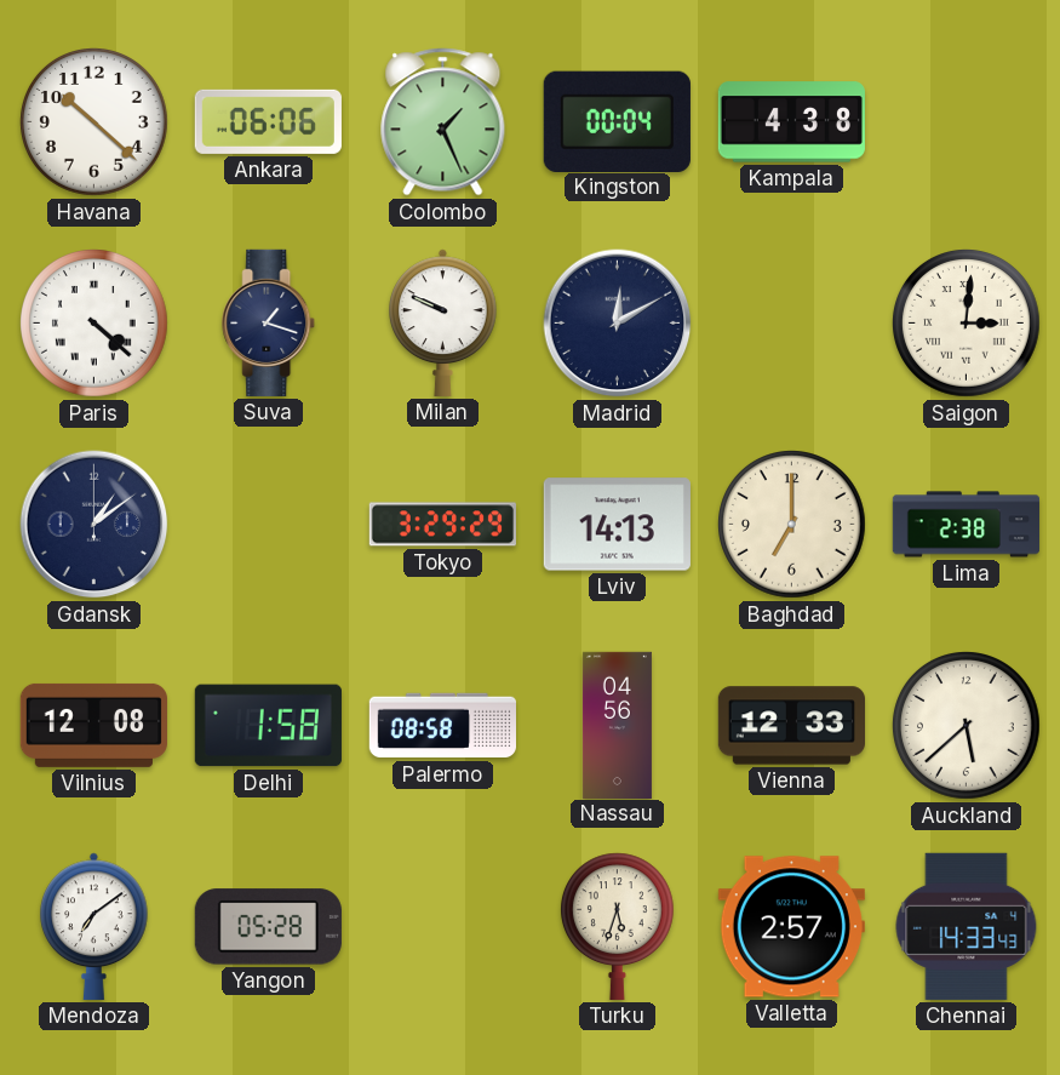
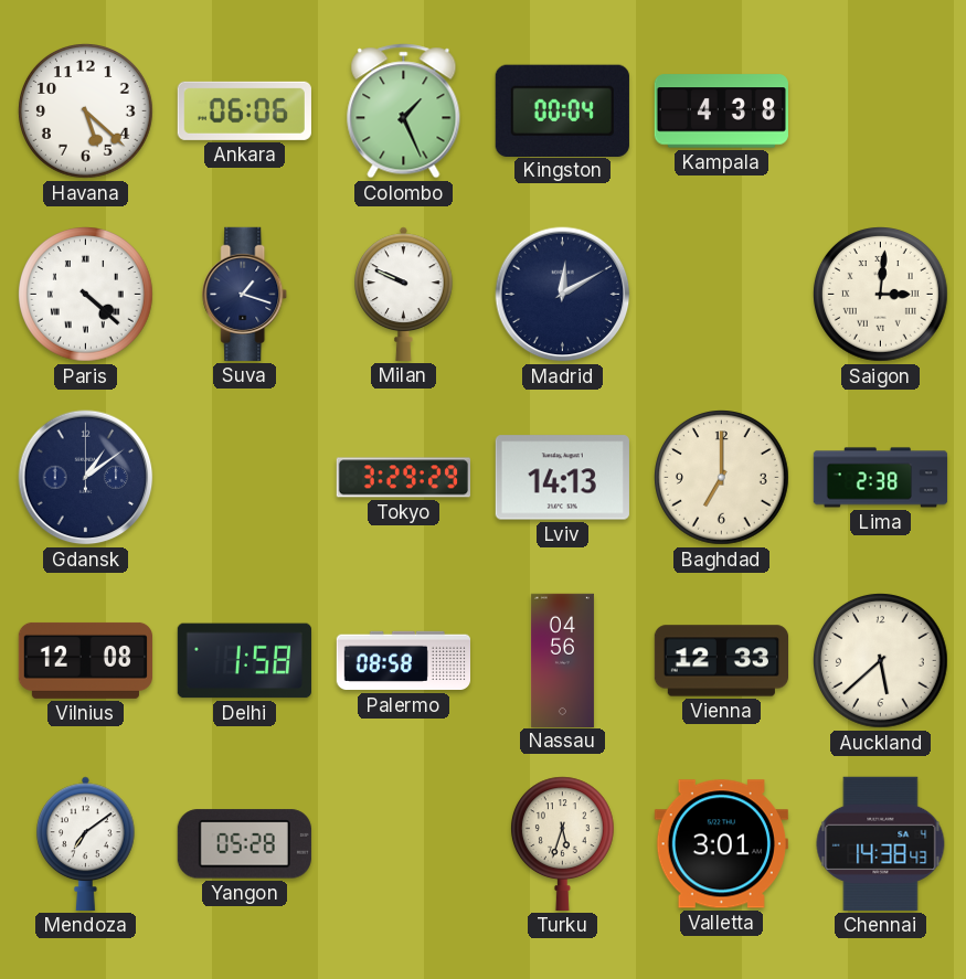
Havana: 10:22 -> 5:22 (86, 111)
Valletta: 2:57 -> 3:01 (721, 844)
Chennai: 14:33 -> 14:38 (881, 843)
